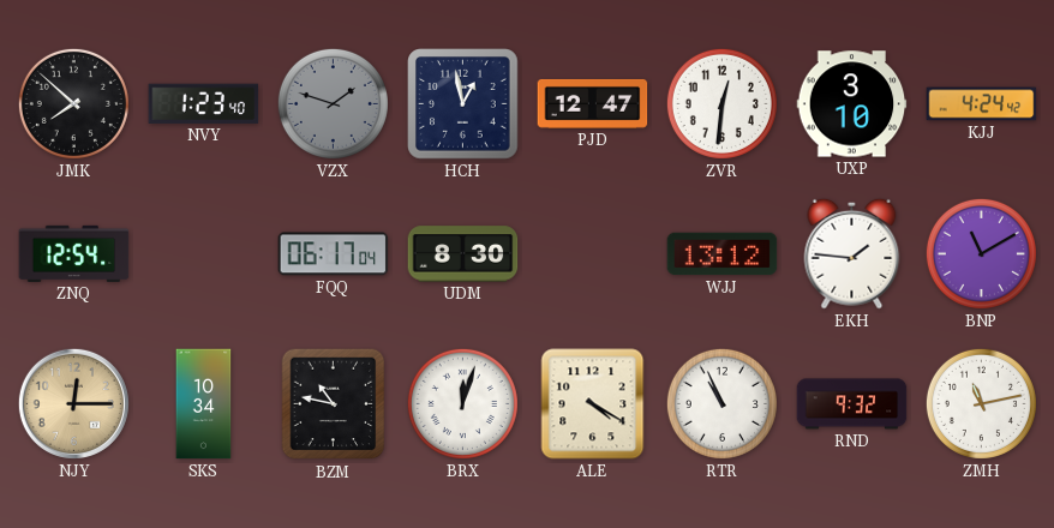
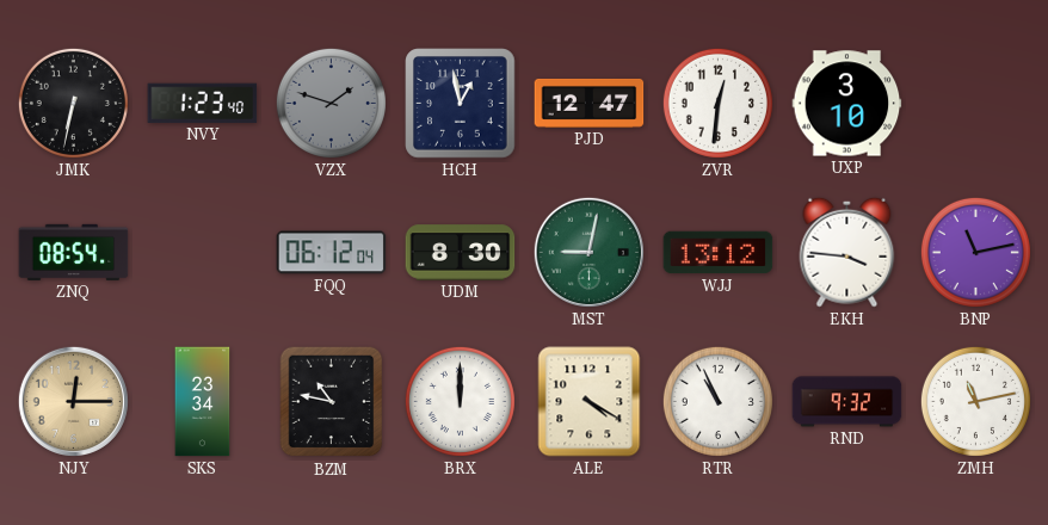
JMK: 7:52 -> 6:32 (73, 103)
KJJ: 4:24 -> none (982, 104)
ZNQ: 12:54 -> 08:54 (74, 252)
FQQ: 06:17 -> 06:12 (332, 253)
MST: none -> 9:02 (588, 252)
EKH: 1:46 -> 3:46 (847, 252)
BNP: 11:10 -> 11:13 (975, 252)
SKS: 10:34 -> 23:34 (203, 402)
BRX: 12:03 -> 12:00 (460, 401)
